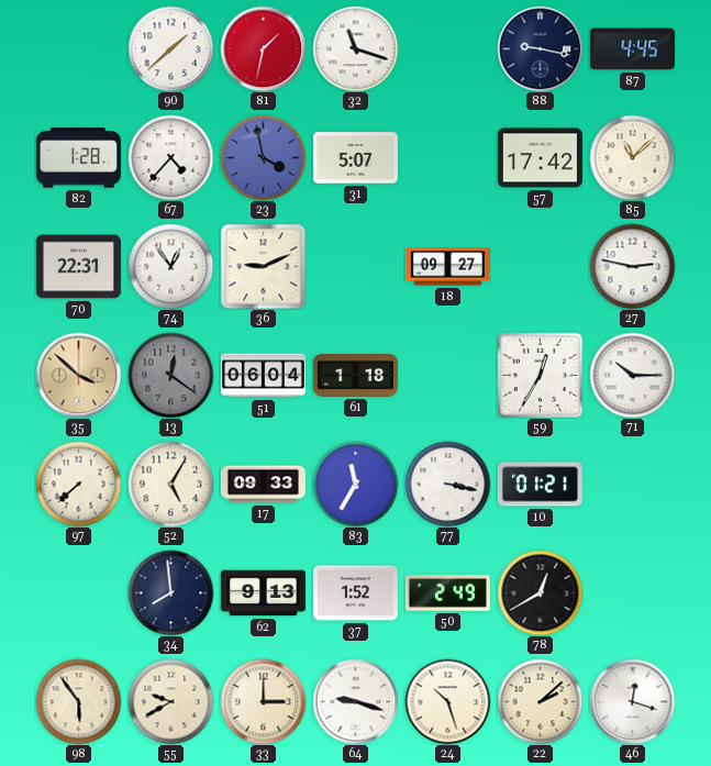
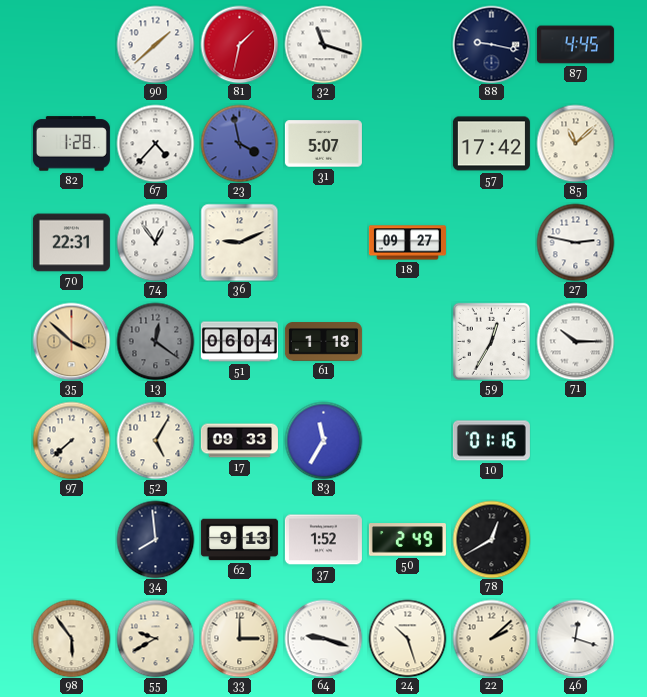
77: 3:17 -> none (447, 484)
10: 01:21 -> 01:16 (491, 441)
